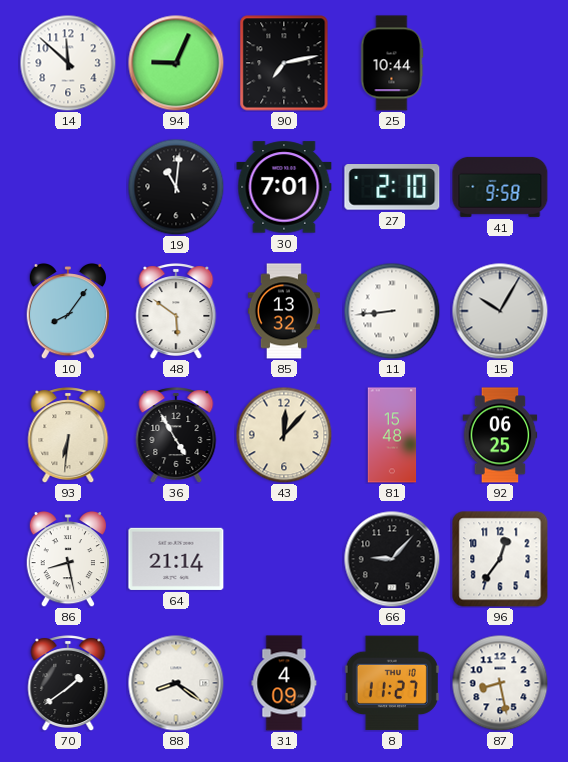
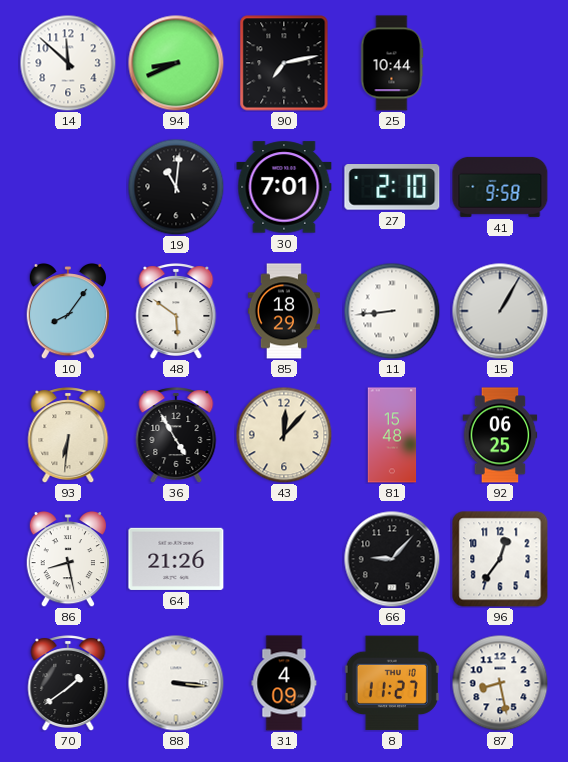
94: 9:04 -> 8:41 (176, 63)
85: 13:32 -> 18:29 (284, 311)
15: 10:05 -> 1:05 (500, 311)
64: 21:14 -> 21:26 (176, 559)
88: 8:21 -> 3:16 (176, 683)
